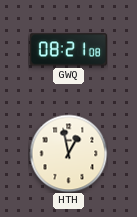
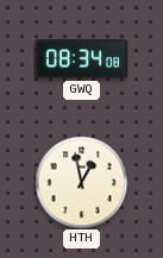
GWQ: 08:21 -> 08:34 (81, 59)
